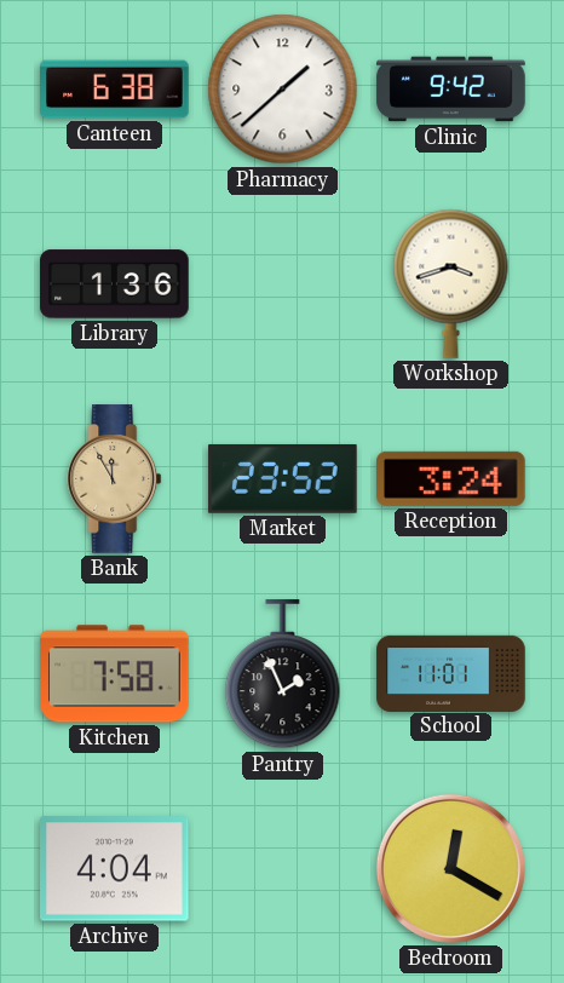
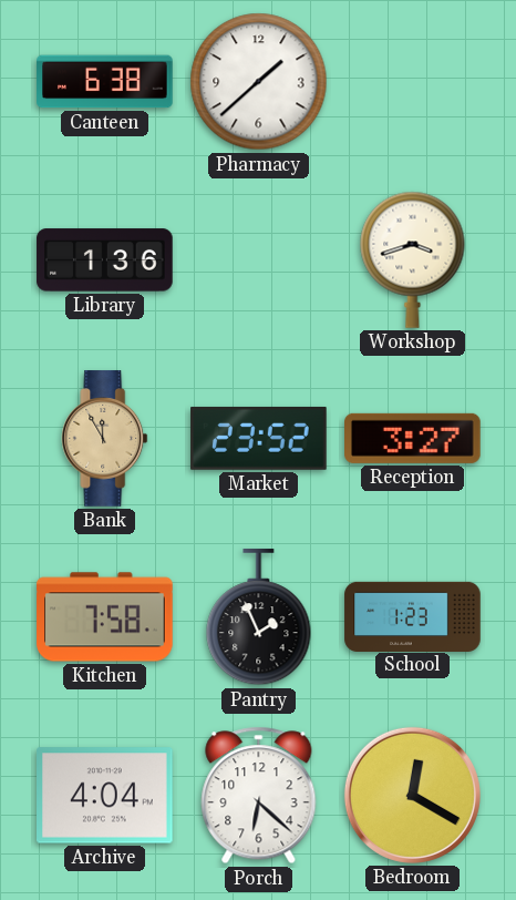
Clinic: 9:42 -> none (451, 90)
Reception: 3:24 -> 3:27 (413, 438)
School: 11:01 -> 1:23 (413, 616)
Porch: none -> 6:22 (259, 796)
